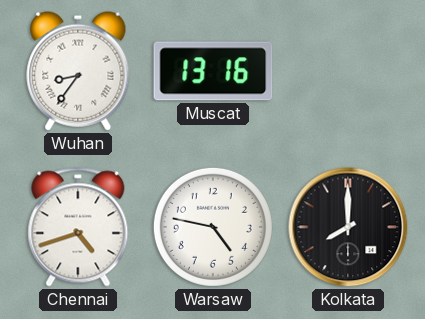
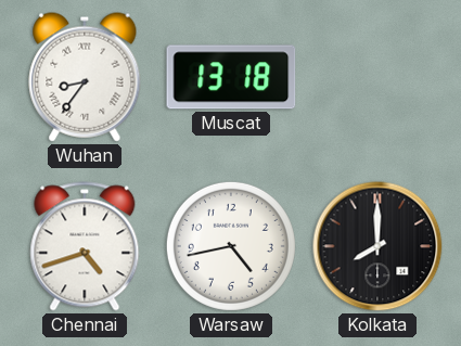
Muscat: 13:16 -> 13:18 (231, 77)
Warsaw: 4:47 -> 4:43 (231, 246)
